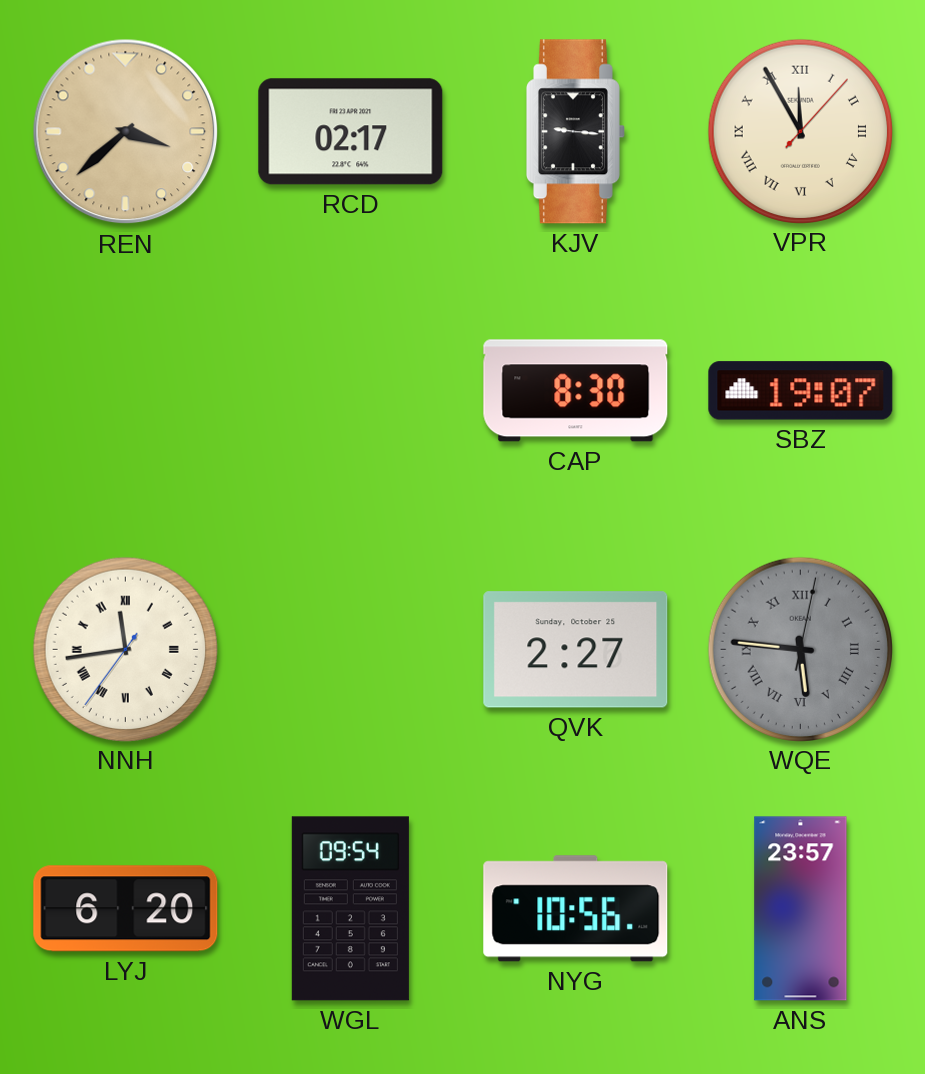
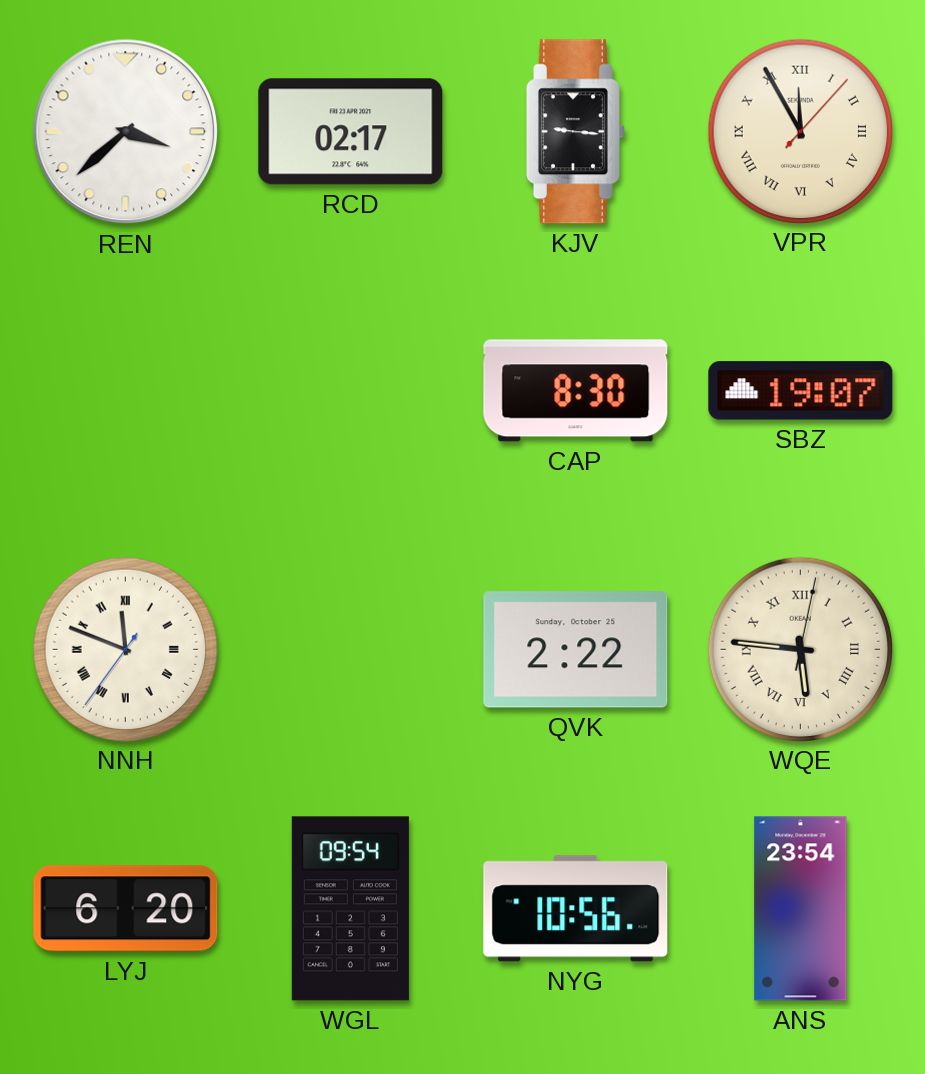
REN dial: champagne -> white (126, 132)
NNH: 11:43 -> 11:48 (126, 649)
QVK: 2:27 -> 2:22 (576, 650)
WQE dial: grey -> cream (801, 649)
ANS: 23:57 -> 23:54 (801, 909)
